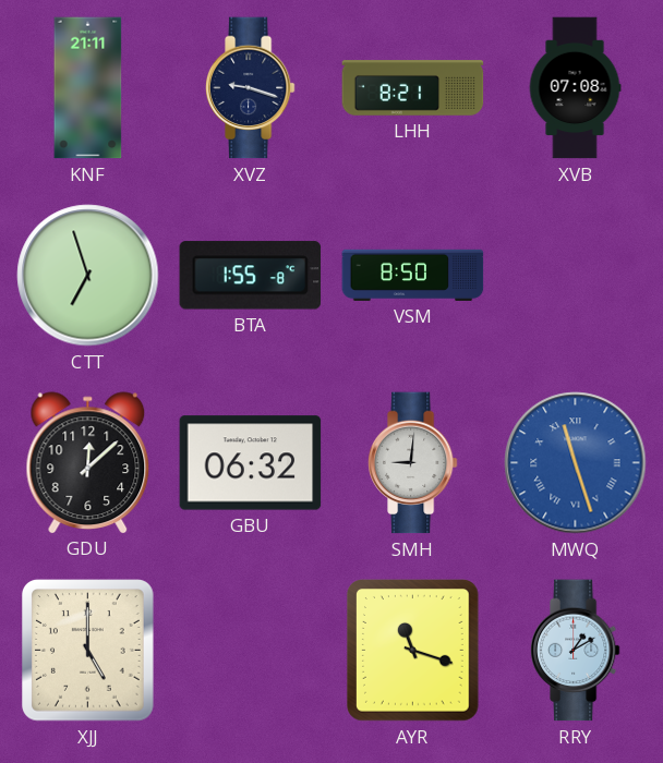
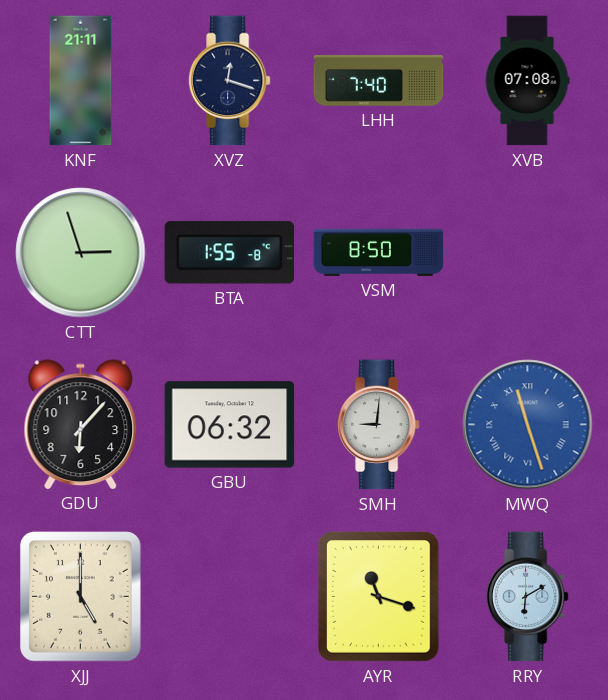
XVZ: 9:18 -> 12:18 (229, 81)
LHH: 8:21 -> 7:40 (379, 81)
CTT: 6:57 -> 2:57 (81, 253)
GDU: 12:08 -> 6:07 (81, 424)
RRY: 1:10 -> 6:10 (527, 597)
